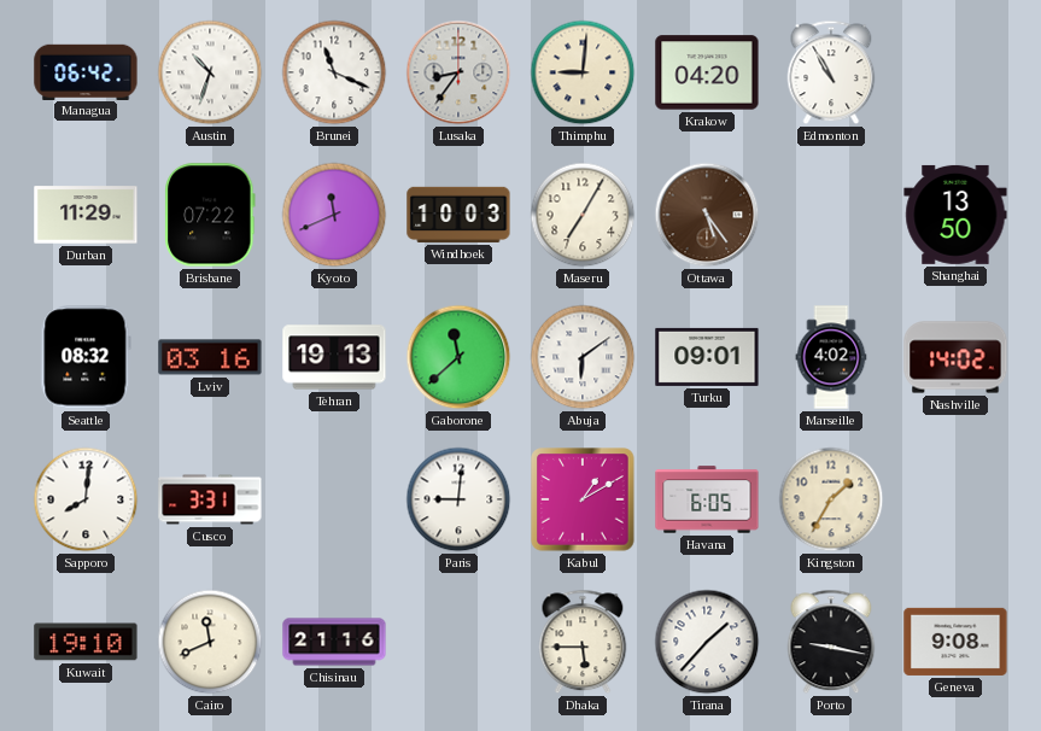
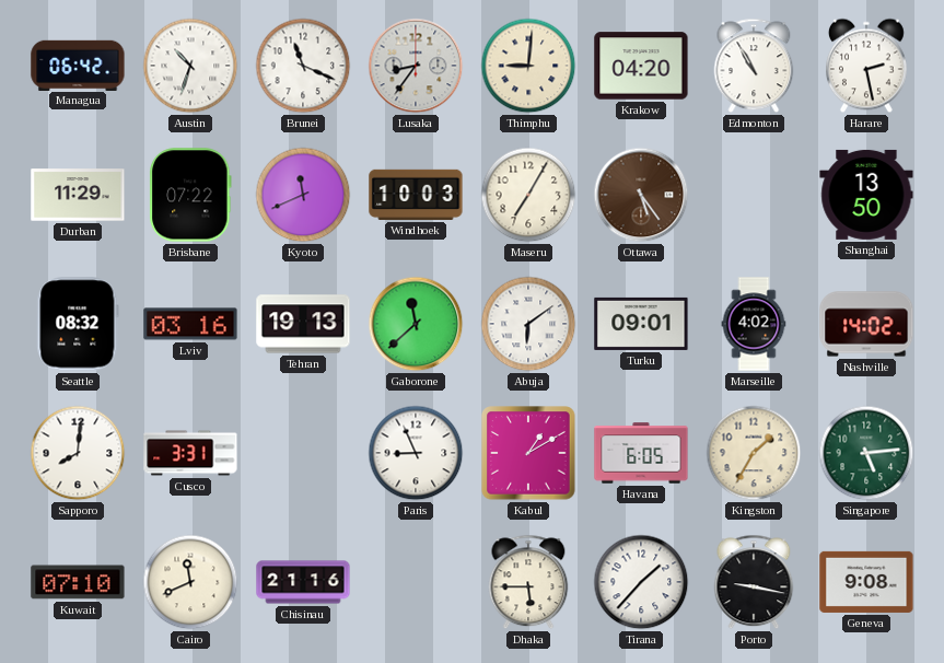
Harare: none -> 2:28 (867, 66)
Paris: 9:01 -> 8:56 (416, 453)
Singapore: none -> 5:14 (866, 453)
Kuwait: 19:10 -> 07:10 (78, 582)
